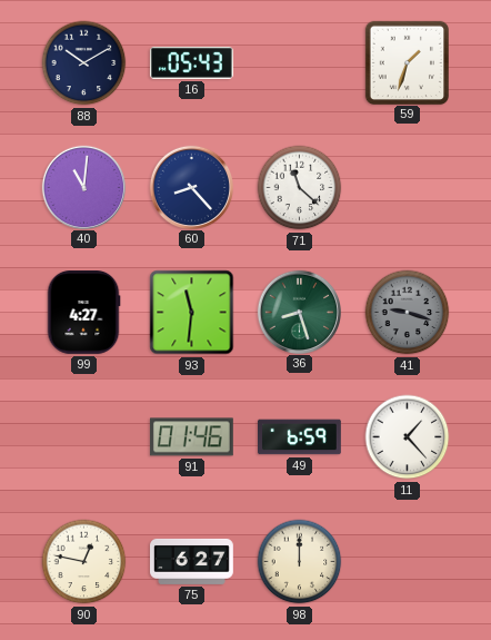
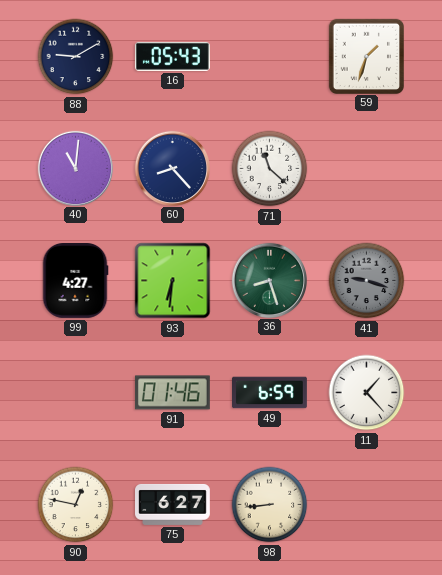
88: 10:10 -> 9:10 (76, 57)
93: 11:31 -> 6:31 (173, 281)
98: 12:00 -> 8:44 (270, 505)
